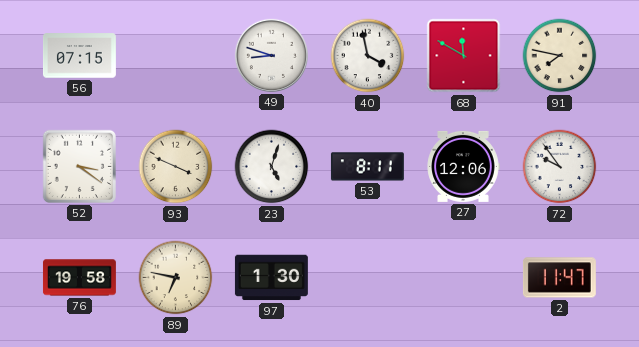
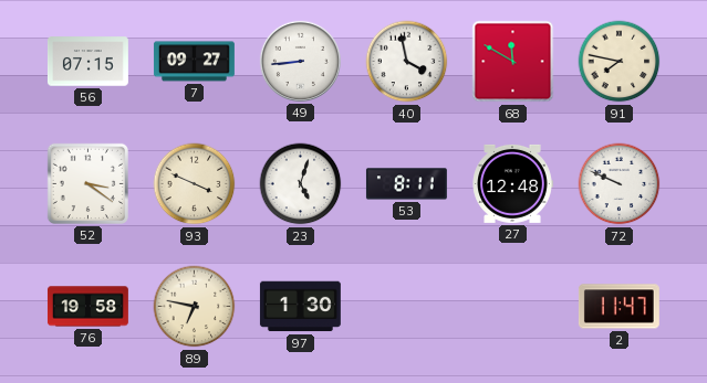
7: none -> 09:27 (194, 62)
49: 8:48 -> 8:44 (300, 61)
27: 12:06 -> 12:48 (512, 183)
72: 9:54 -> 9:49 (620, 184)
